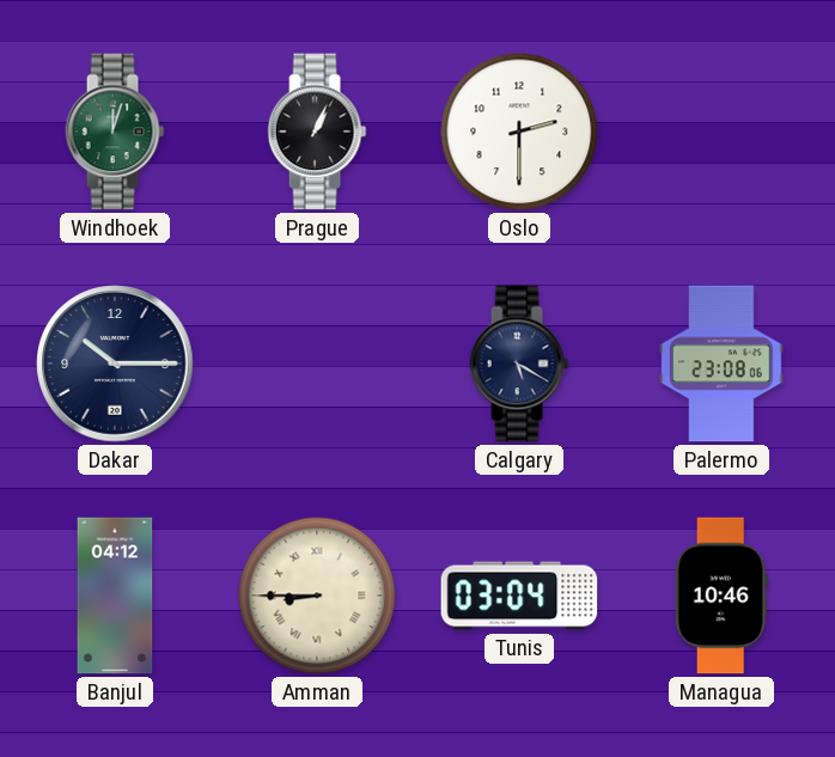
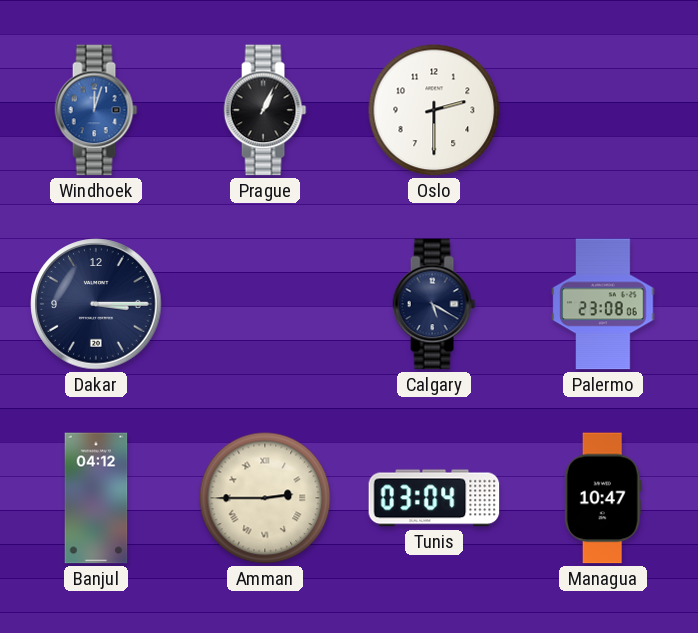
Windhoek dial: green -> blue (96, 110)
Dakar: 10:15 -> 3:15 (96, 304)
Amman: 8:45 -> 2:45 (265, 498)
Managua: 10:46 -> 10:47 (603, 498)
